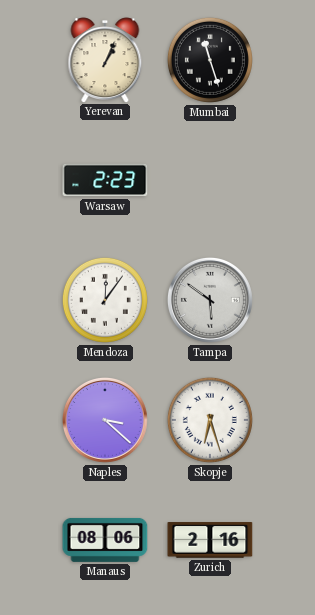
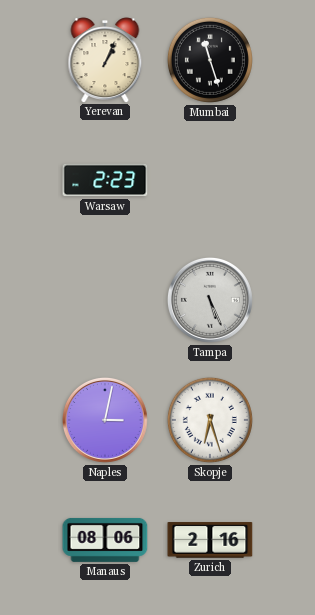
Mendoza: 12:06 -> none (105, 300)
Tampa: 5:51 -> 5:26 (210, 300)
Naples: 3:22 -> 3:02 (105, 420)
